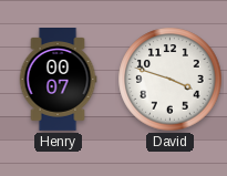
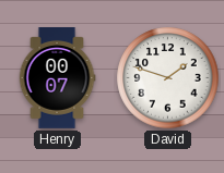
David: 3:48 -> 1:48 (168, 78)
